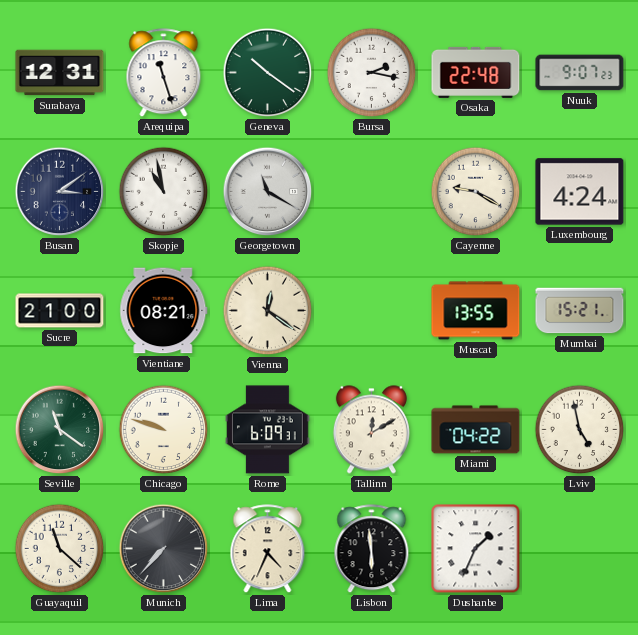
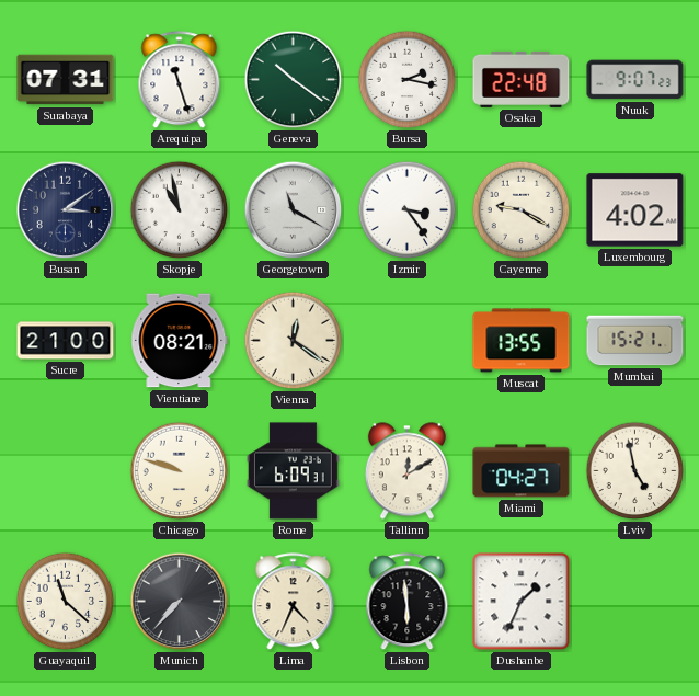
Surabaya: 12:31 -> 07:31 (66, 80)
Izmir: none -> 3:24 (408, 210)
Luxembourg: 4:24 -> 4:02 (635, 210)
Seville: 11:21 -> none (60, 430)
Miami: 04:22 -> 04:27 (522, 471)
